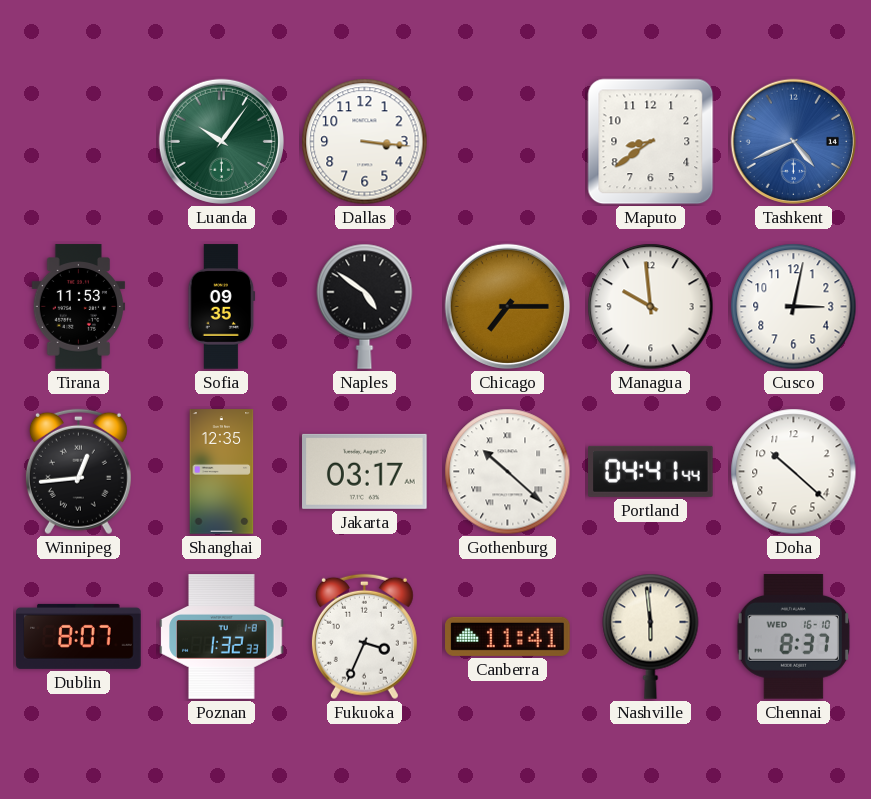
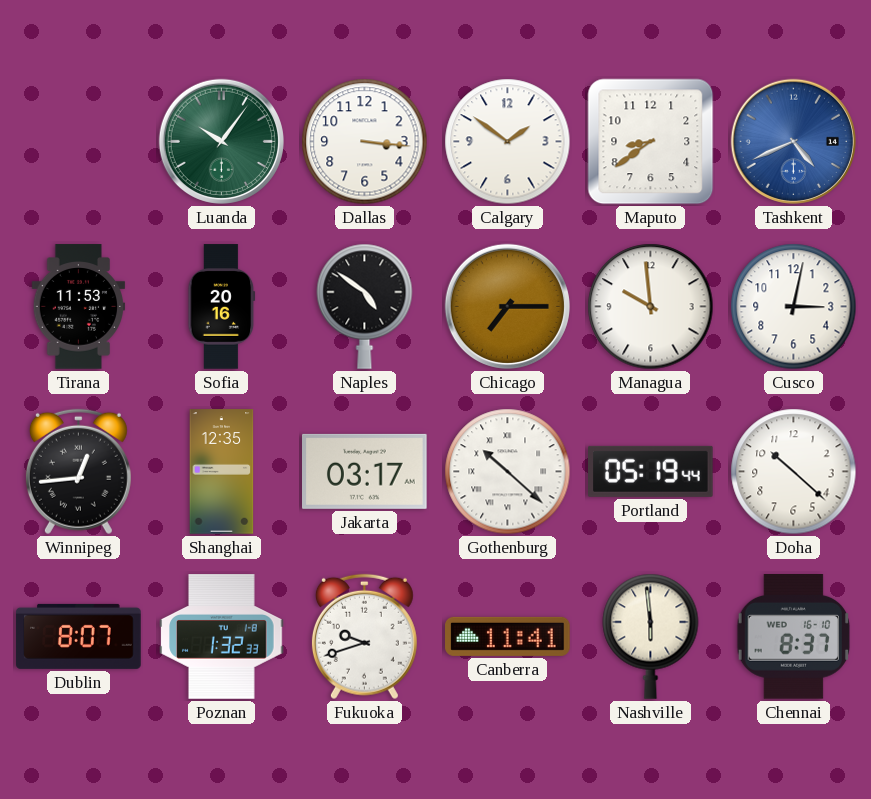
Calgary: none -> 1:51 (508, 142)
Sofia: 09:35 -> 20:16 (222, 307)
Portland: 04:41 -> 05:19 (651, 471)
Fukuoka: 3:34 -> 9:42 (364, 637)
